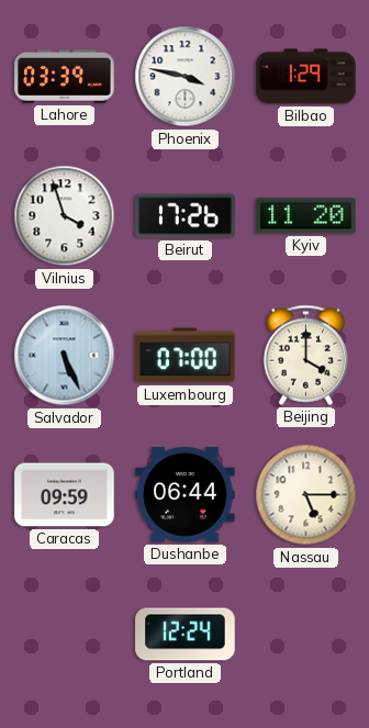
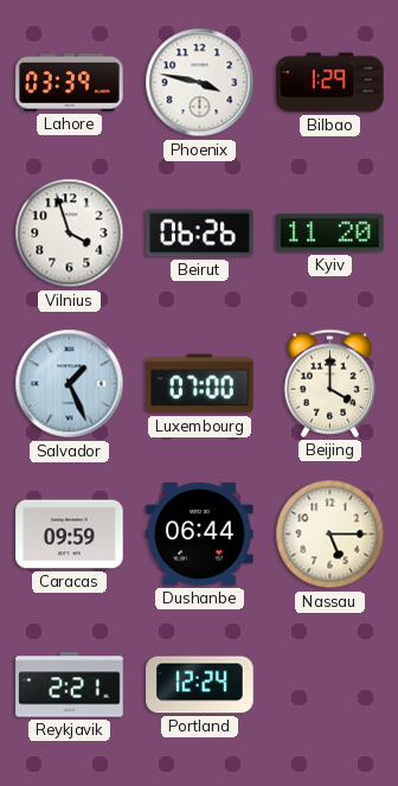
Beirut: 17:26 -> 06:26 (200, 234)
Salvador: 5:26 -> 1:26 (70, 384)
Reykjavik: none -> 2:21 (70, 685)
